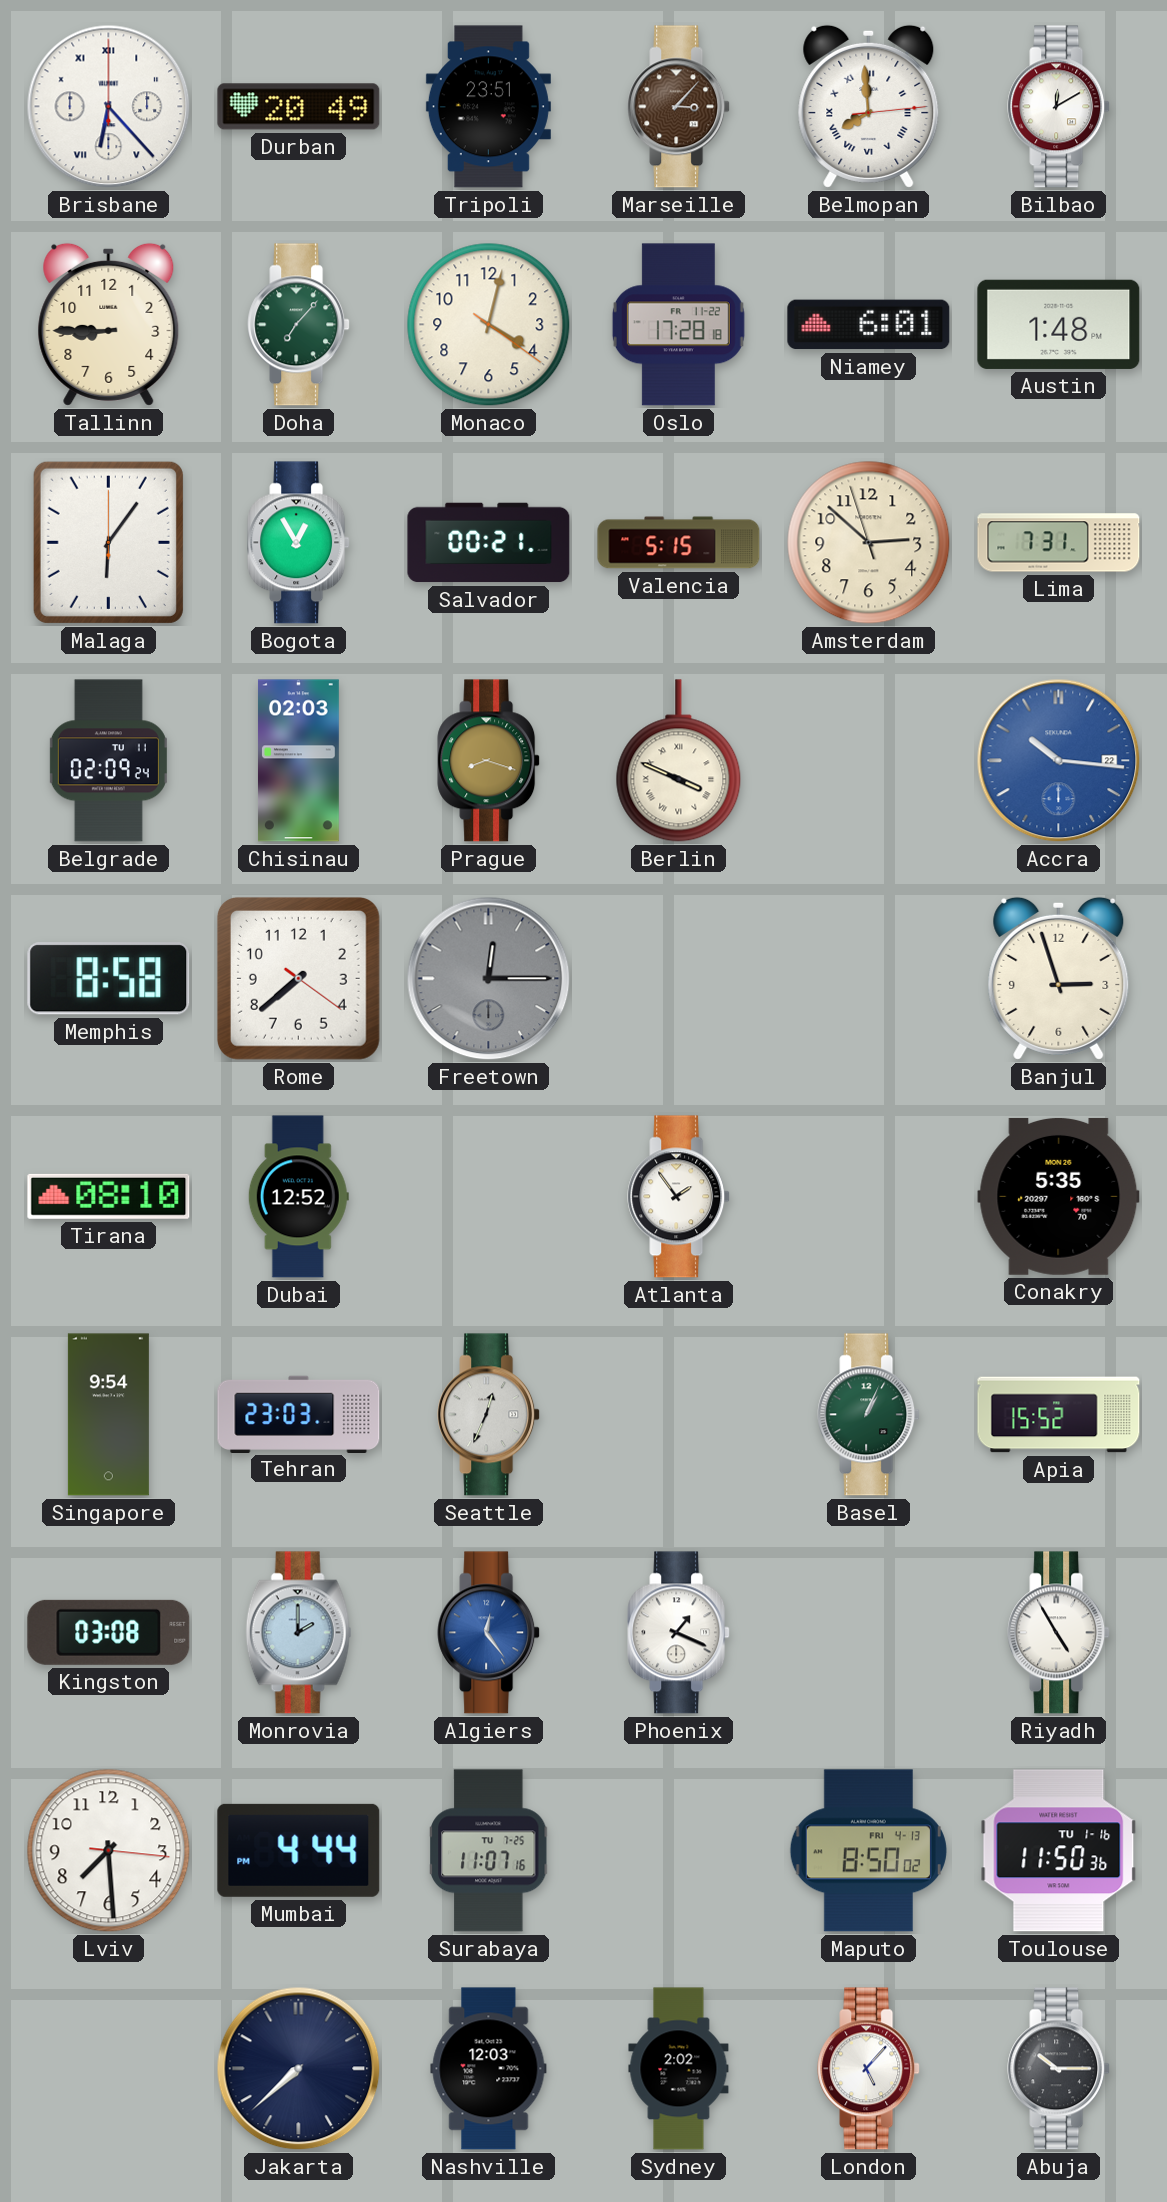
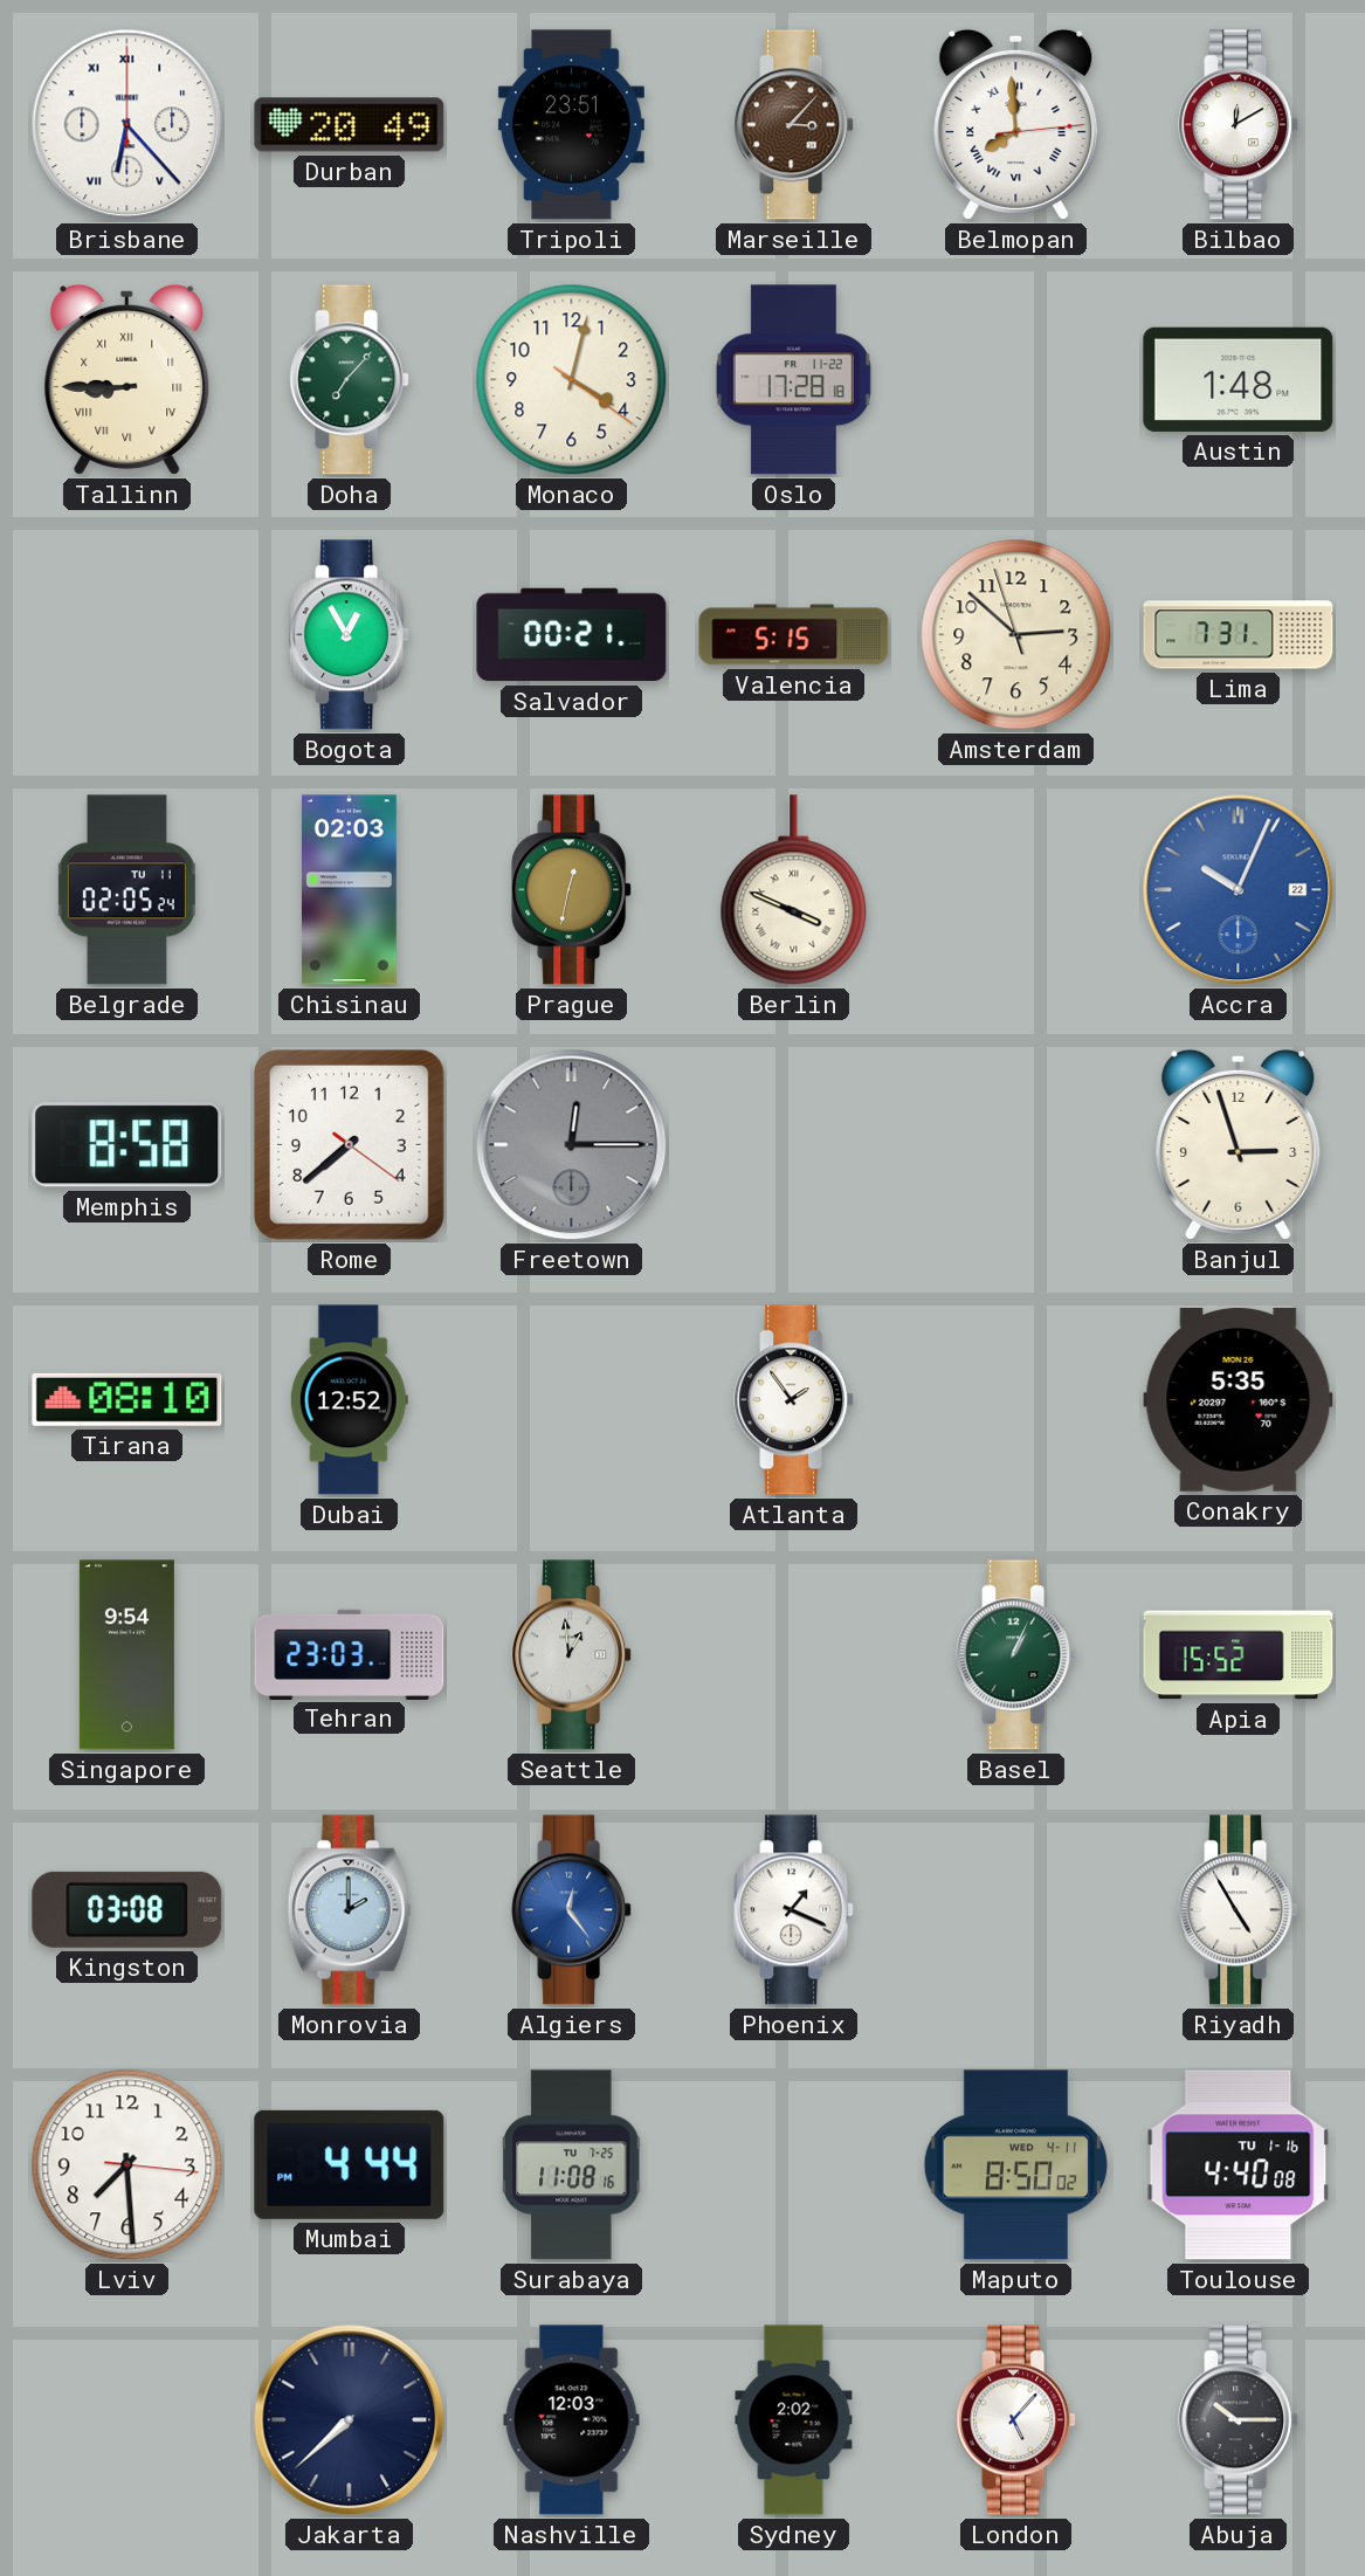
Tallinn numerals: Arabic -> Roman (127, 379)
Niamey: 6:01 -> none (869, 325)
Malaga: 6:06 -> none (108, 542)
Belgrade: 02:09 -> 02:05 (126, 890)
Prague: 8:18 -> 12:32 (572, 890)
Accra: 10:16 -> 10:04 (1239, 890)
Seattle: 12:34 -> 12:59 (572, 1655)
Surabaya: 11:07 -> 11:08 (573, 2165)
Maputo date: FRI 4-13 -> WED 4-11 (1015, 2165)
Toulouse: 11:50 -> 4:40 (1239, 2165)
